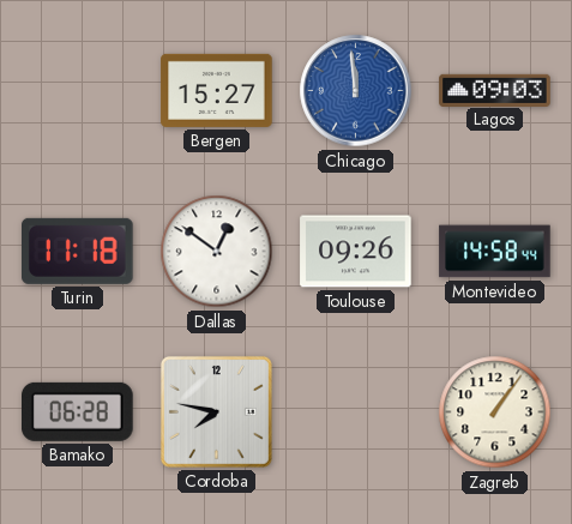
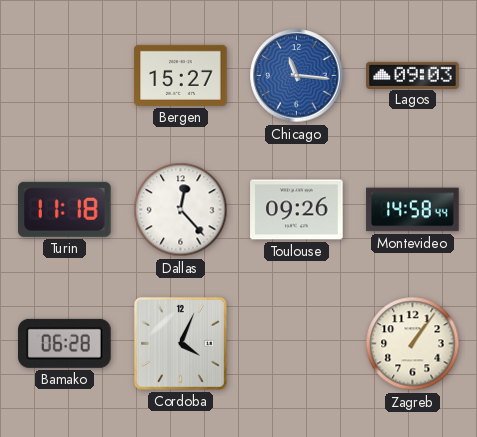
Chicago: 11:59 -> 11:16 (297, 76)
Dallas: 12:51 -> 12:23 (181, 210)
Cordoba: 7:47 -> 4:04 (180, 343)
